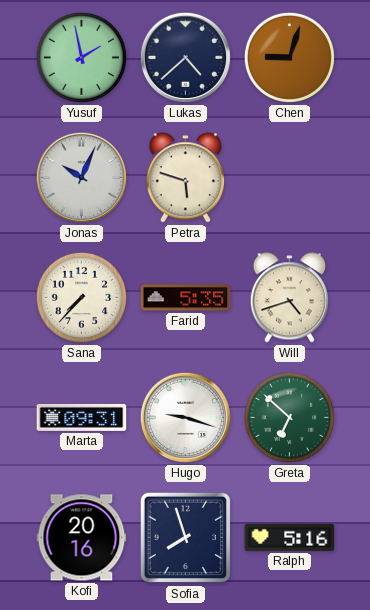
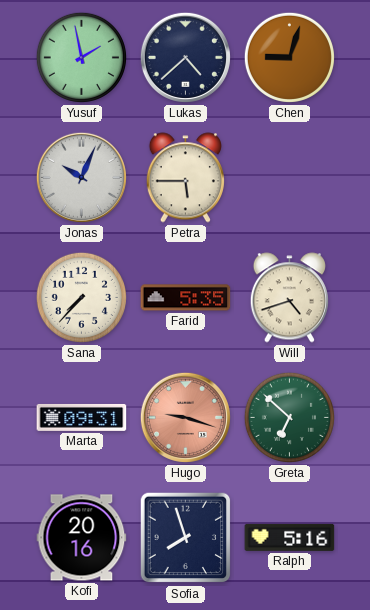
Petra: 5:48 -> 5:45 (185, 178)
Hugo dial: white -> salmon (185, 417)
